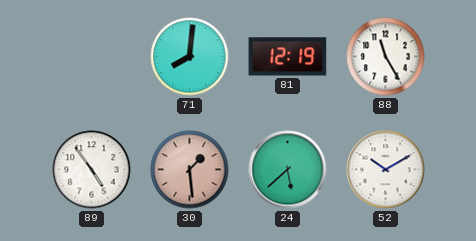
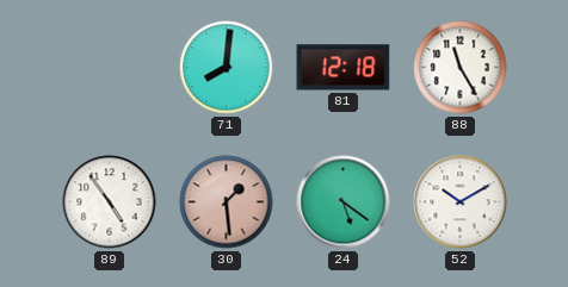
81: 12:19 -> 12:18 (344, 68)
24: 5:38 -> 5:21 (344, 202)
